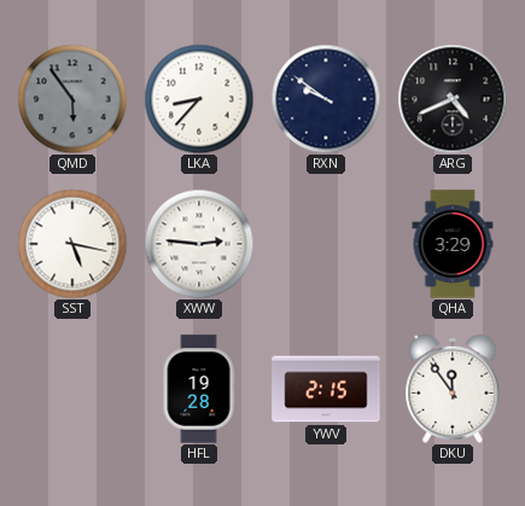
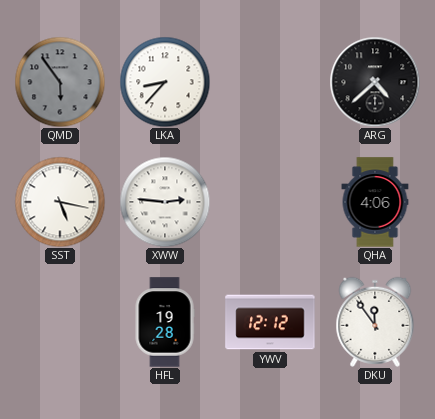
RXN: 9:51 -> none (326, 99)
ARG: 4:41 -> 4:38 (375, 82)
QHA: 3:29 -> 4:06 (375, 202)
YWV: 2:15 -> 12:12 (270, 322)
